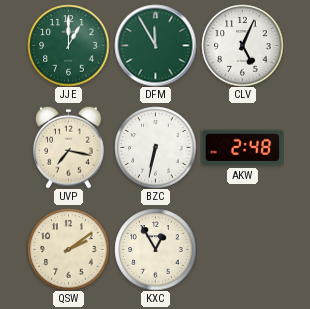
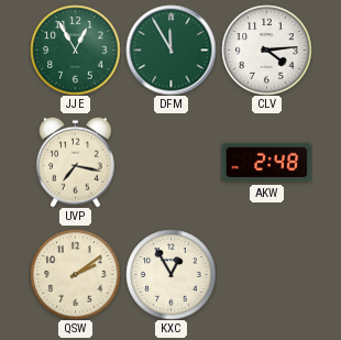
JJE: 1:00 -> 12:55 (75, 50)
CLV: 5:04 -> 4:14 (266, 50)
BZC: 6:32 -> none (155, 147)
